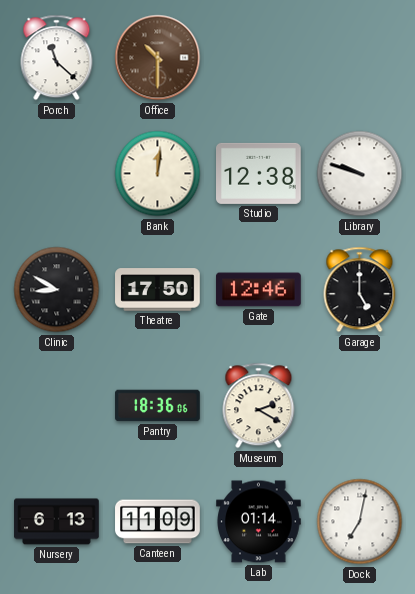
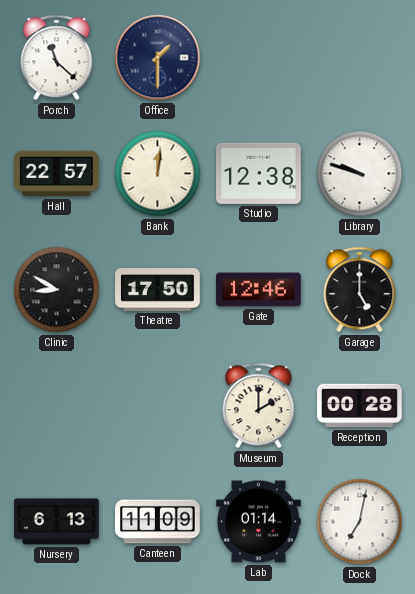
Office: 10:30 -> 1:30 (158, 58)
Office dial: brown -> navy (158, 58)
Hall: none -> 22:57 (57, 174)
Pantry: 18:36 -> none (158, 406)
Museum: 2:20 -> 2:00 (259, 406)
Reception: none -> 00:28 (360, 406)
